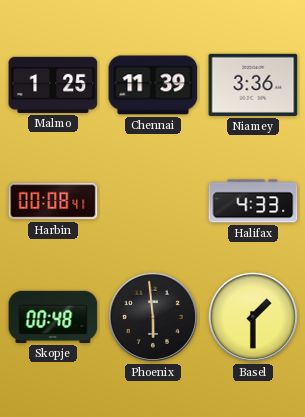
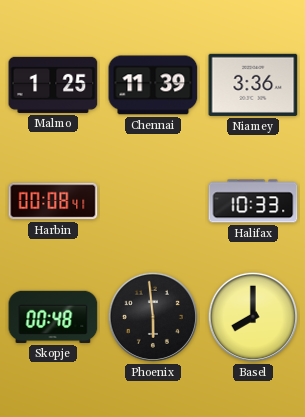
Halifax: 4:33 -> 10:33 (253, 201)
Basel: 1:30 -> 8:00 (253, 317)
